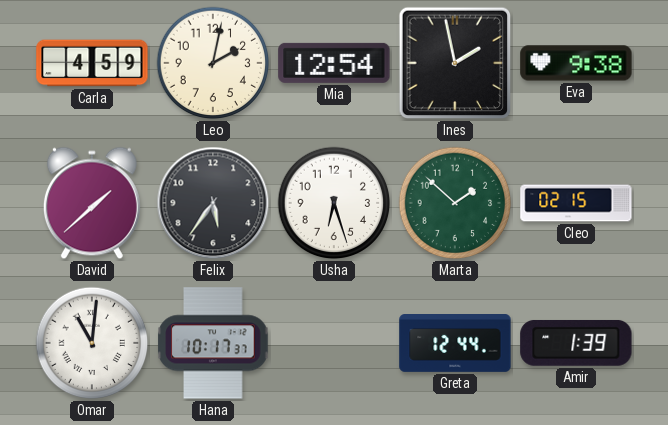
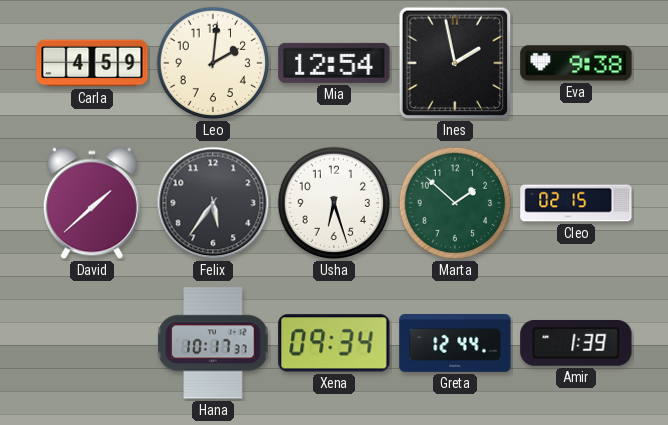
Leo: 2:02 -> 2:01 (213, 63)
Omar: 11:01 -> none (92, 343)
Xena: none -> 09:34 (334, 343)
